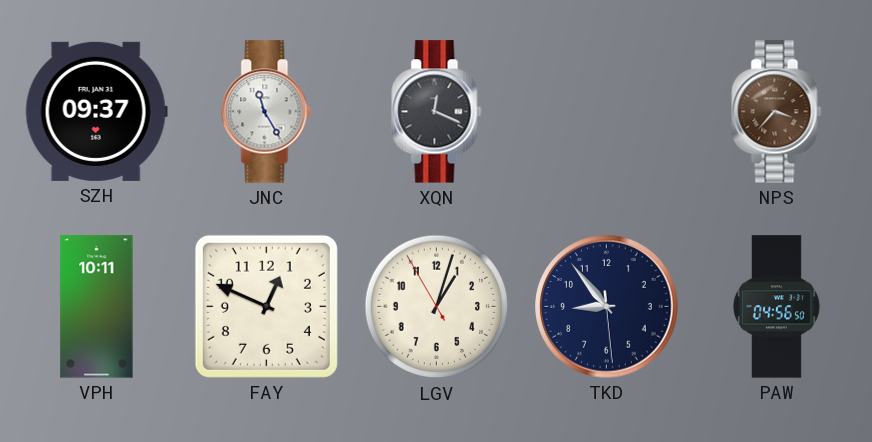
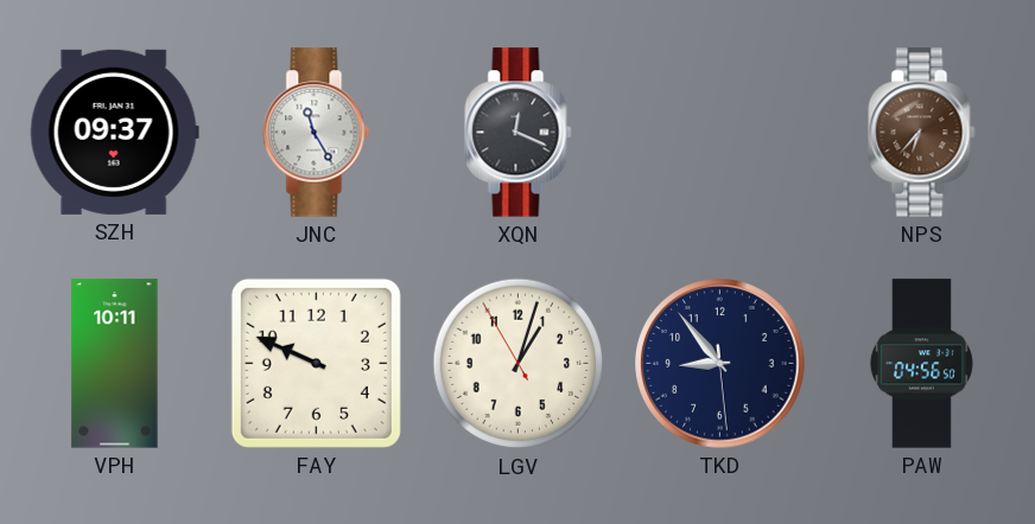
NPS: 3:37 -> 6:37 (922, 133)
FAY: 12:49 -> 9:49 (316, 363)
